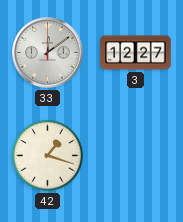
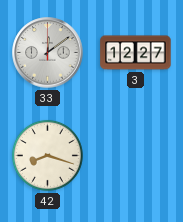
42: 1:18 -> 8:18 (47, 155)
